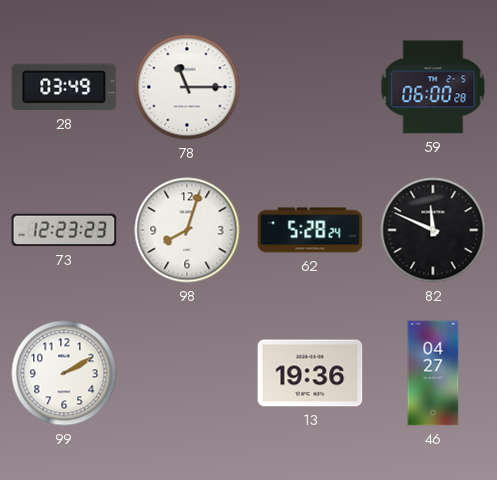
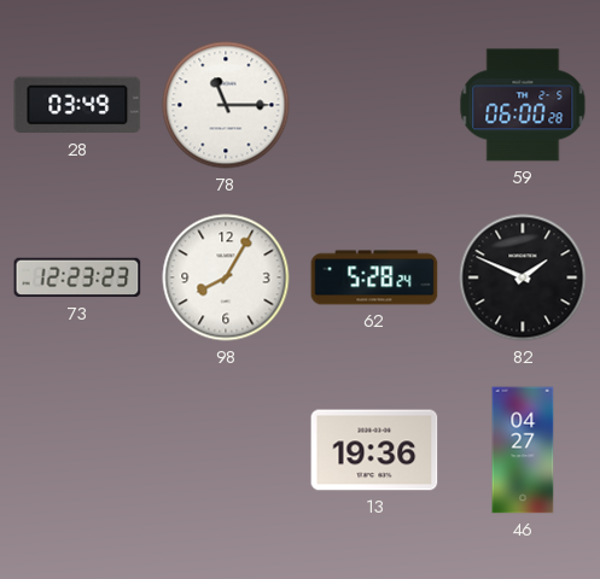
98: 8:03 -> 8:05 (226, 277)
82: 11:49 -> 1:49 (523, 277)
99: 2:10 -> none (64, 373)
